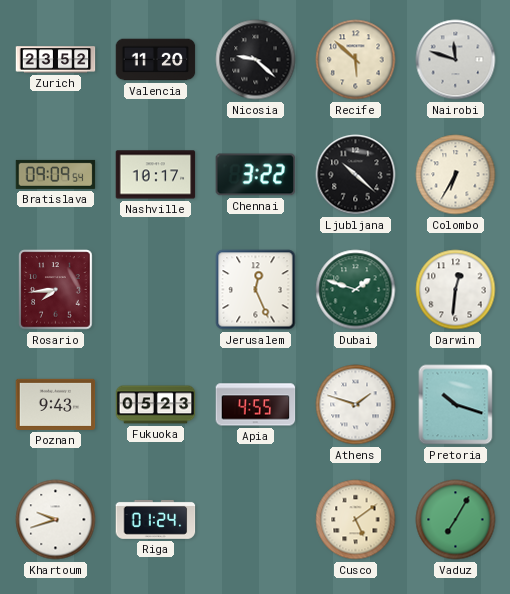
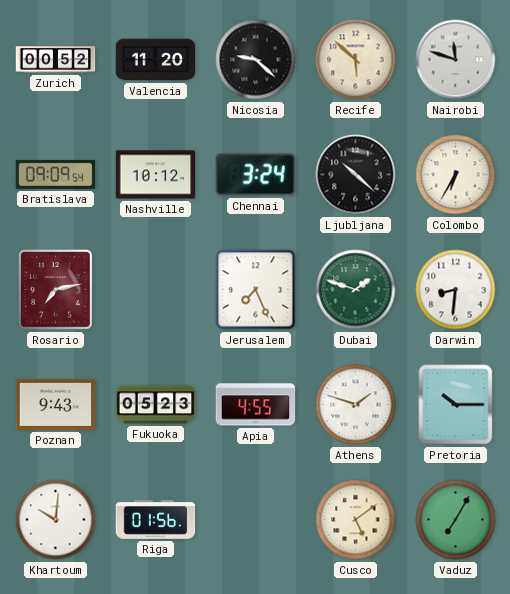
Zurich: 23:52 -> 00:52 (56, 60)
Nashville: 10:17 -> 10:12 (156, 175)
Chennai: 3:22 -> 3:24 (256, 175)
Rosario: 7:44 -> 7:13 (56, 290)
Jerusalem: 12:26 -> 7:26 (256, 290)
Darwin: 12:31 -> 8:31 (456, 290)
Pretoria: 10:18 -> 10:15 (456, 405)
Khartoum: 9:42 -> 10:01 (56, 520)
Riga: 01:24 -> 01:56 (156, 519)
